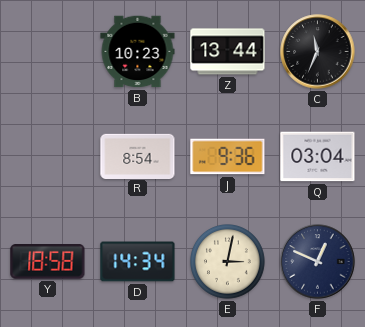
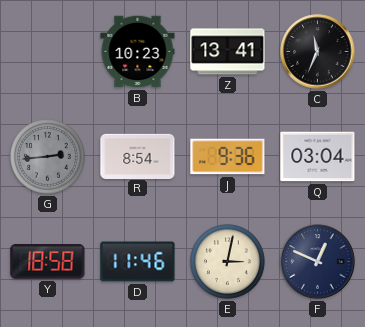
Z: 13:44 -> 13:41 (228, 52)
G: none -> 2:44 (48, 157)
D: 14:34 -> 11:46 (138, 262)
